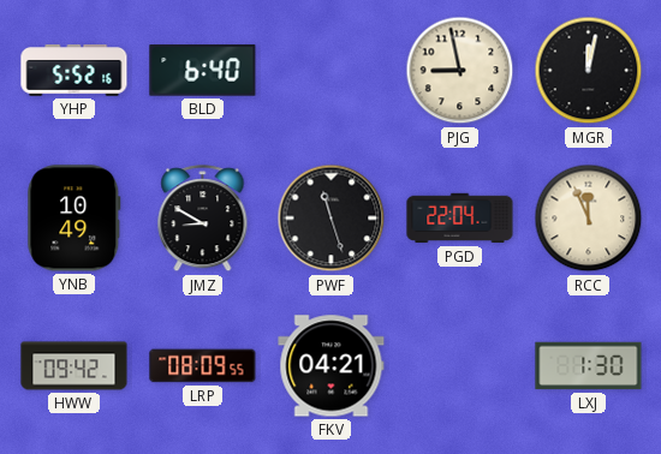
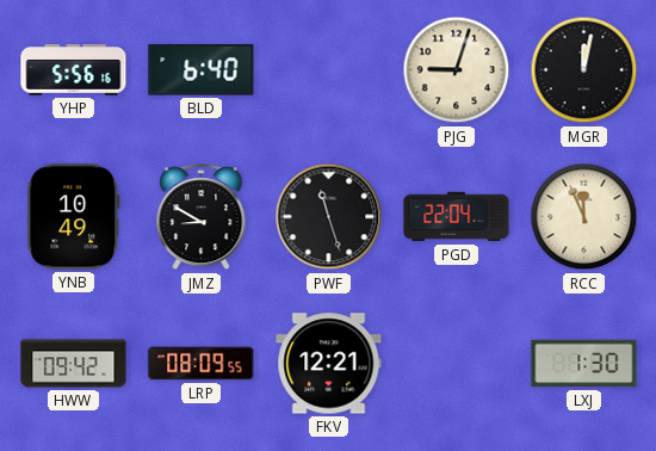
YHP: 5:52 -> 5:56 (74, 70)
PJG: 8:58 -> 9:03 (457, 70)
FKV: 04:21 -> 12:21 (329, 364)
